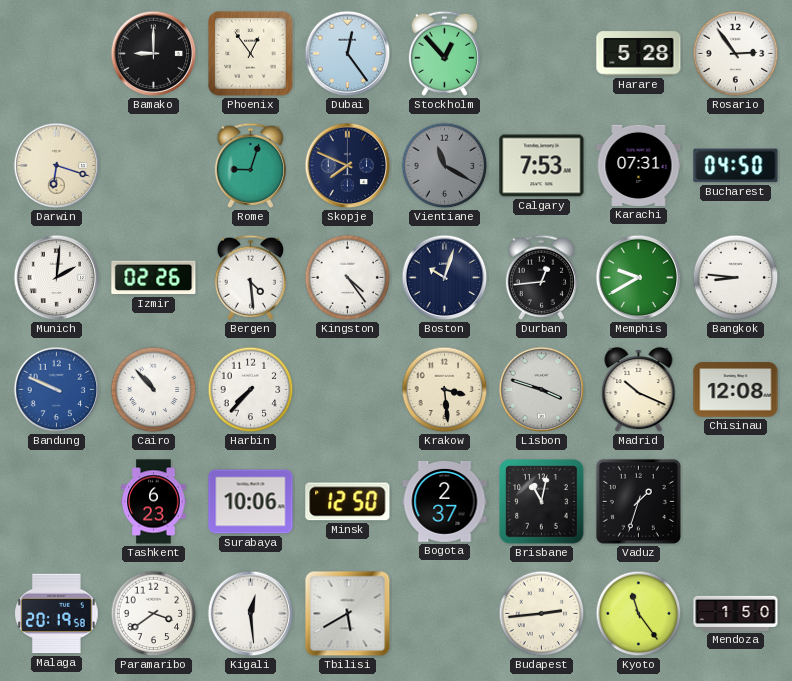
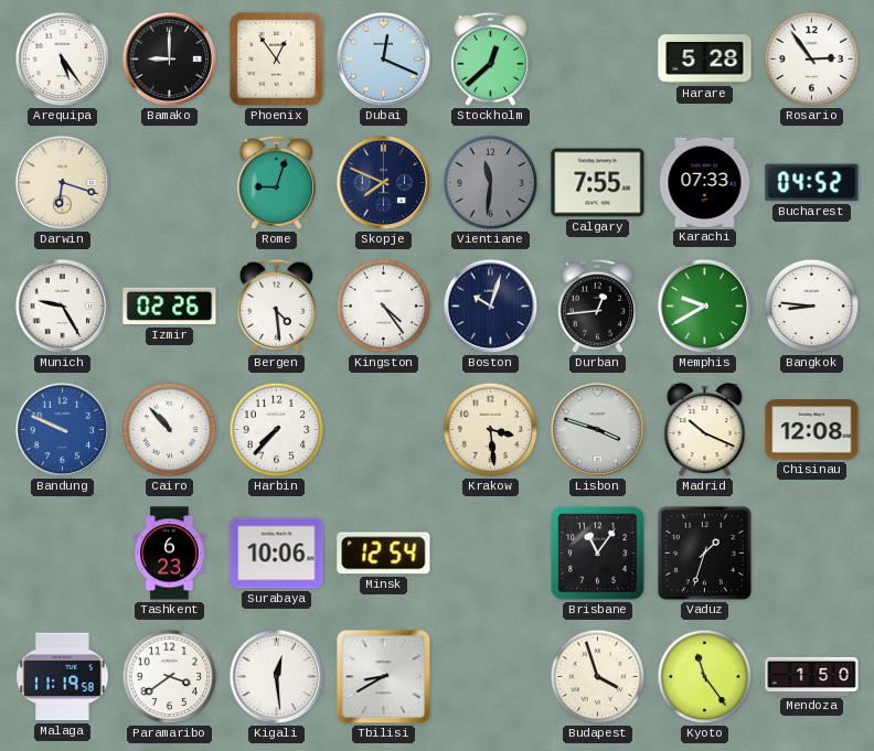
Arequipa: none -> 5:24 (63, 60)
Dubai: 12:24 -> 12:19 (384, 60)
Stockholm: 12:53 -> 12:38 (490, 58)
Vientiane: 11:20 -> 11:31 (491, 183)
Calgary: 7:53 -> 7:55 (598, 183)
Karachi: 07:31 -> 07:33 (705, 182)
Bucharest: 04:50 -> 04:52 (812, 183)
Munich: 2:01 -> 9:25 (63, 307)
Minsk: 12:50 -> 12:54 (384, 554)
Bogota: 2:37 -> none (445, 501)
Brisbane: 11:02 -> 11:06 (598, 554)
Malaga: 20:19 -> 11:19 (63, 677)
Tbilisi: 5:40 -> 8:40 (384, 677)
Budapest: 2:44 -> 3:57 (598, 677)
